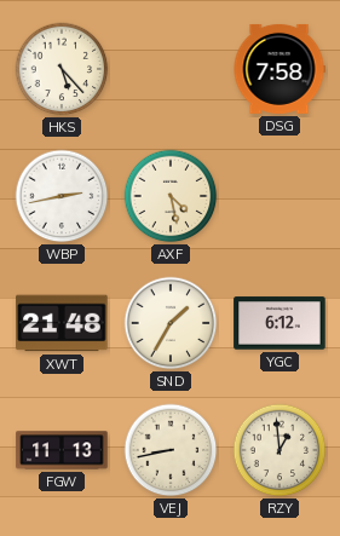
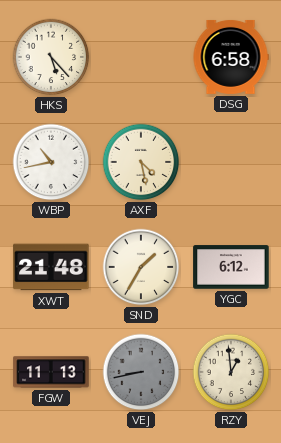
DSG: 7:58 -> 6:58 (231, 57)
WBP: 2:43 -> 10:43 (51, 162)
VEJ dial: cream -> grey (141, 372)
